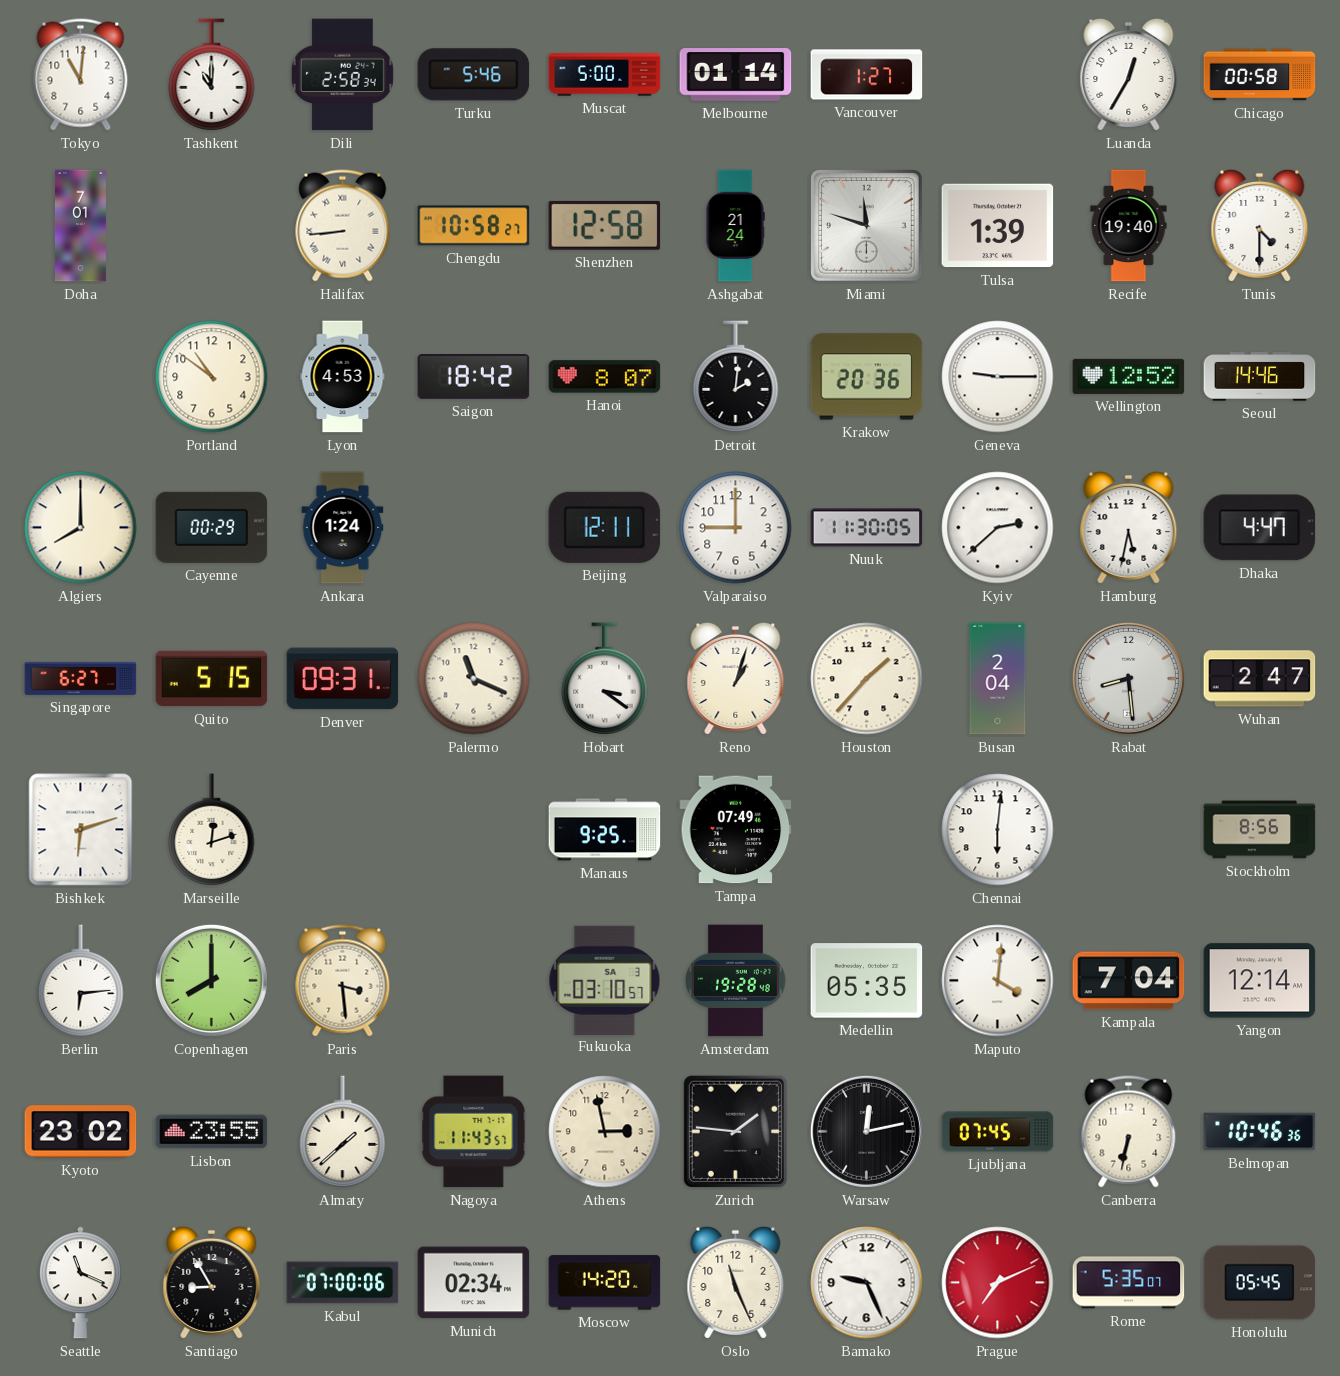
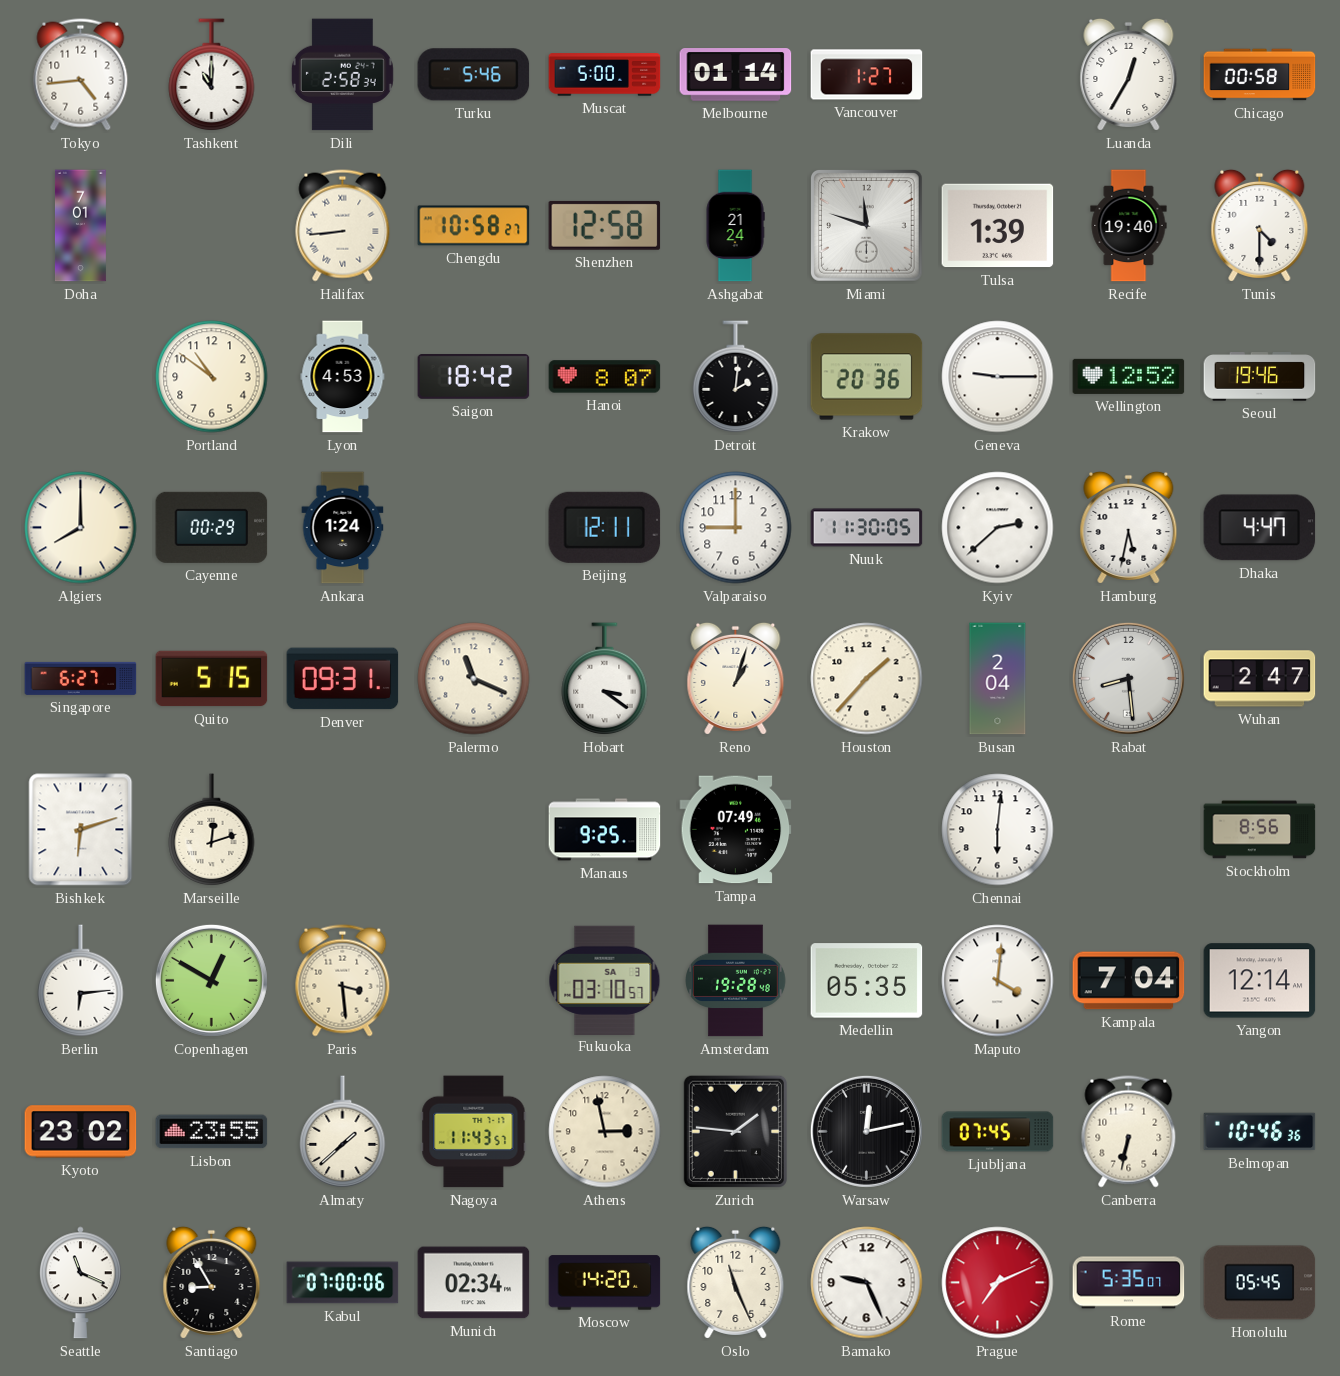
Tokyo: 11:01 -> 4:44 (81, 75)
Seoul: 14:46 -> 19:46 (1260, 377)
Copenhagen: 8:00 -> 12:50 (211, 980)
